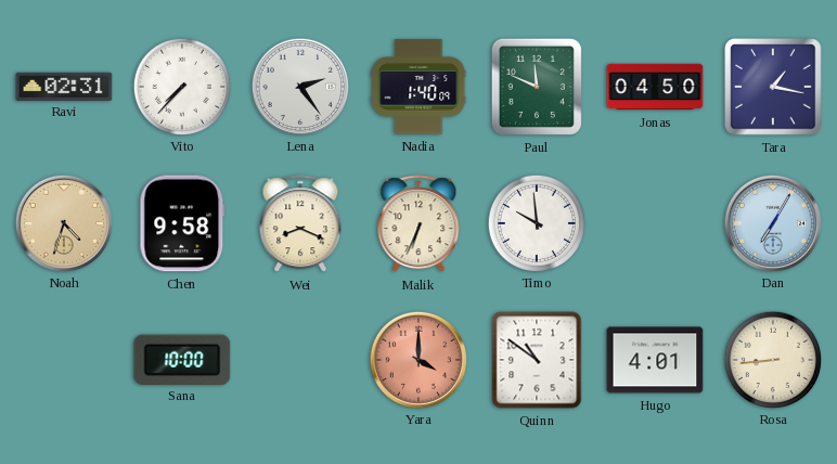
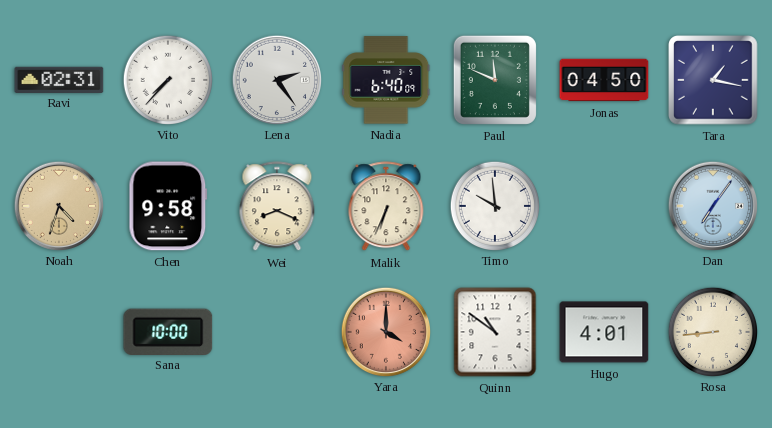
Nadia: 1:40 -> 6:40 (386, 80)
Dan: 7:05 -> 7:06 (712, 205)
